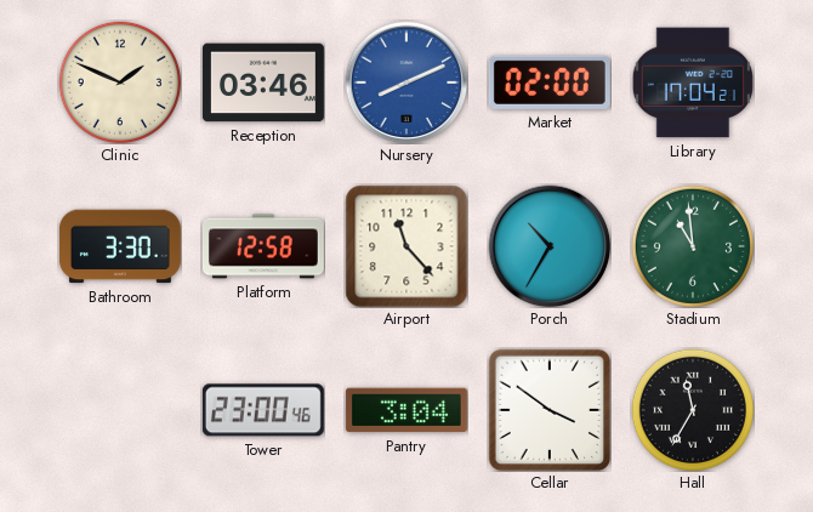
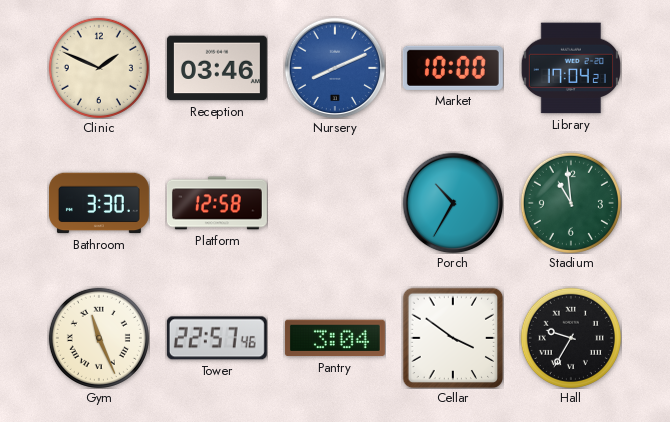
Market: 02:00 -> 10:00 (453, 68)
Airport: 11:23 -> none (406, 246)
Gym: none -> 11:26 (99, 338)
Tower: 23:00 -> 22:57 (217, 338)
Hall: 11:35 -> 9:35 (571, 338)
